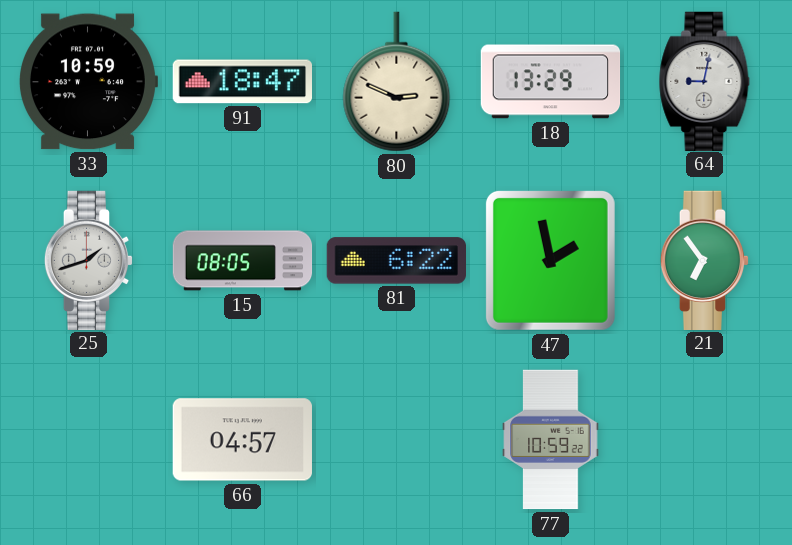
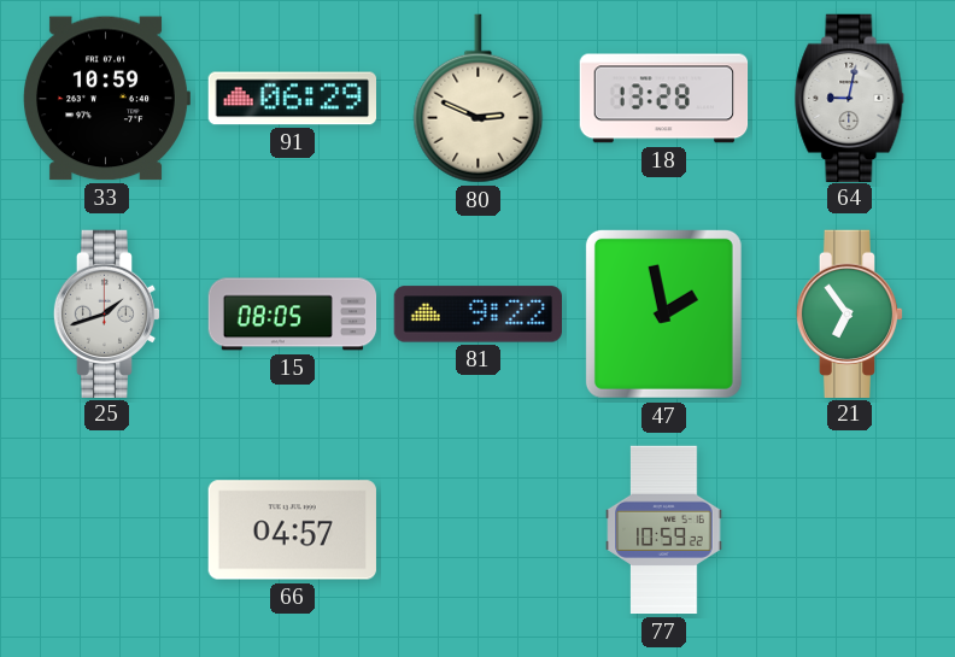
91: 18:47 -> 06:29 (292, 99)
18: 13:29 -> 13:28 (664, 99)
81: 6:22 -> 9:22 (478, 315)
